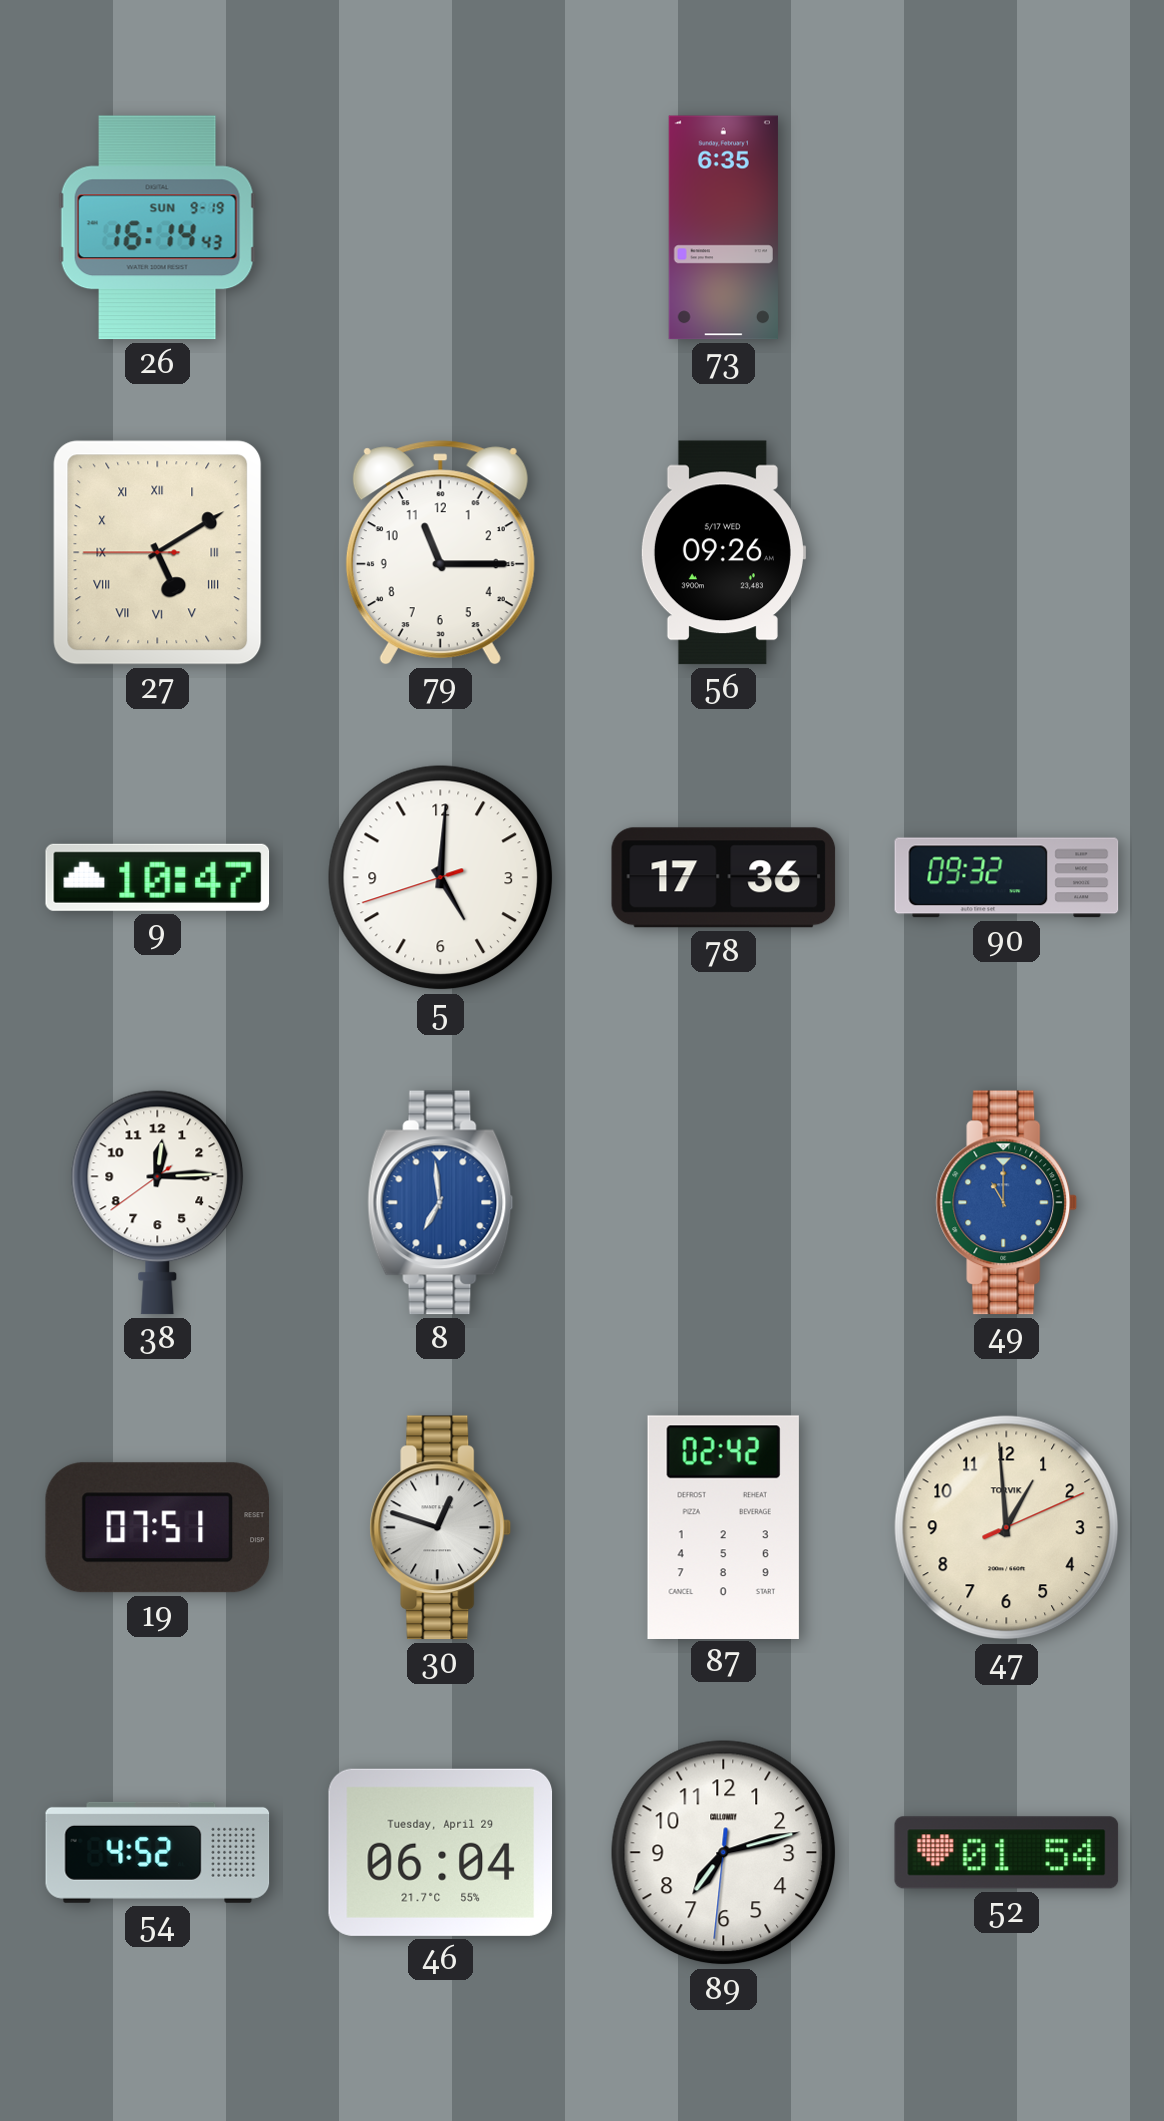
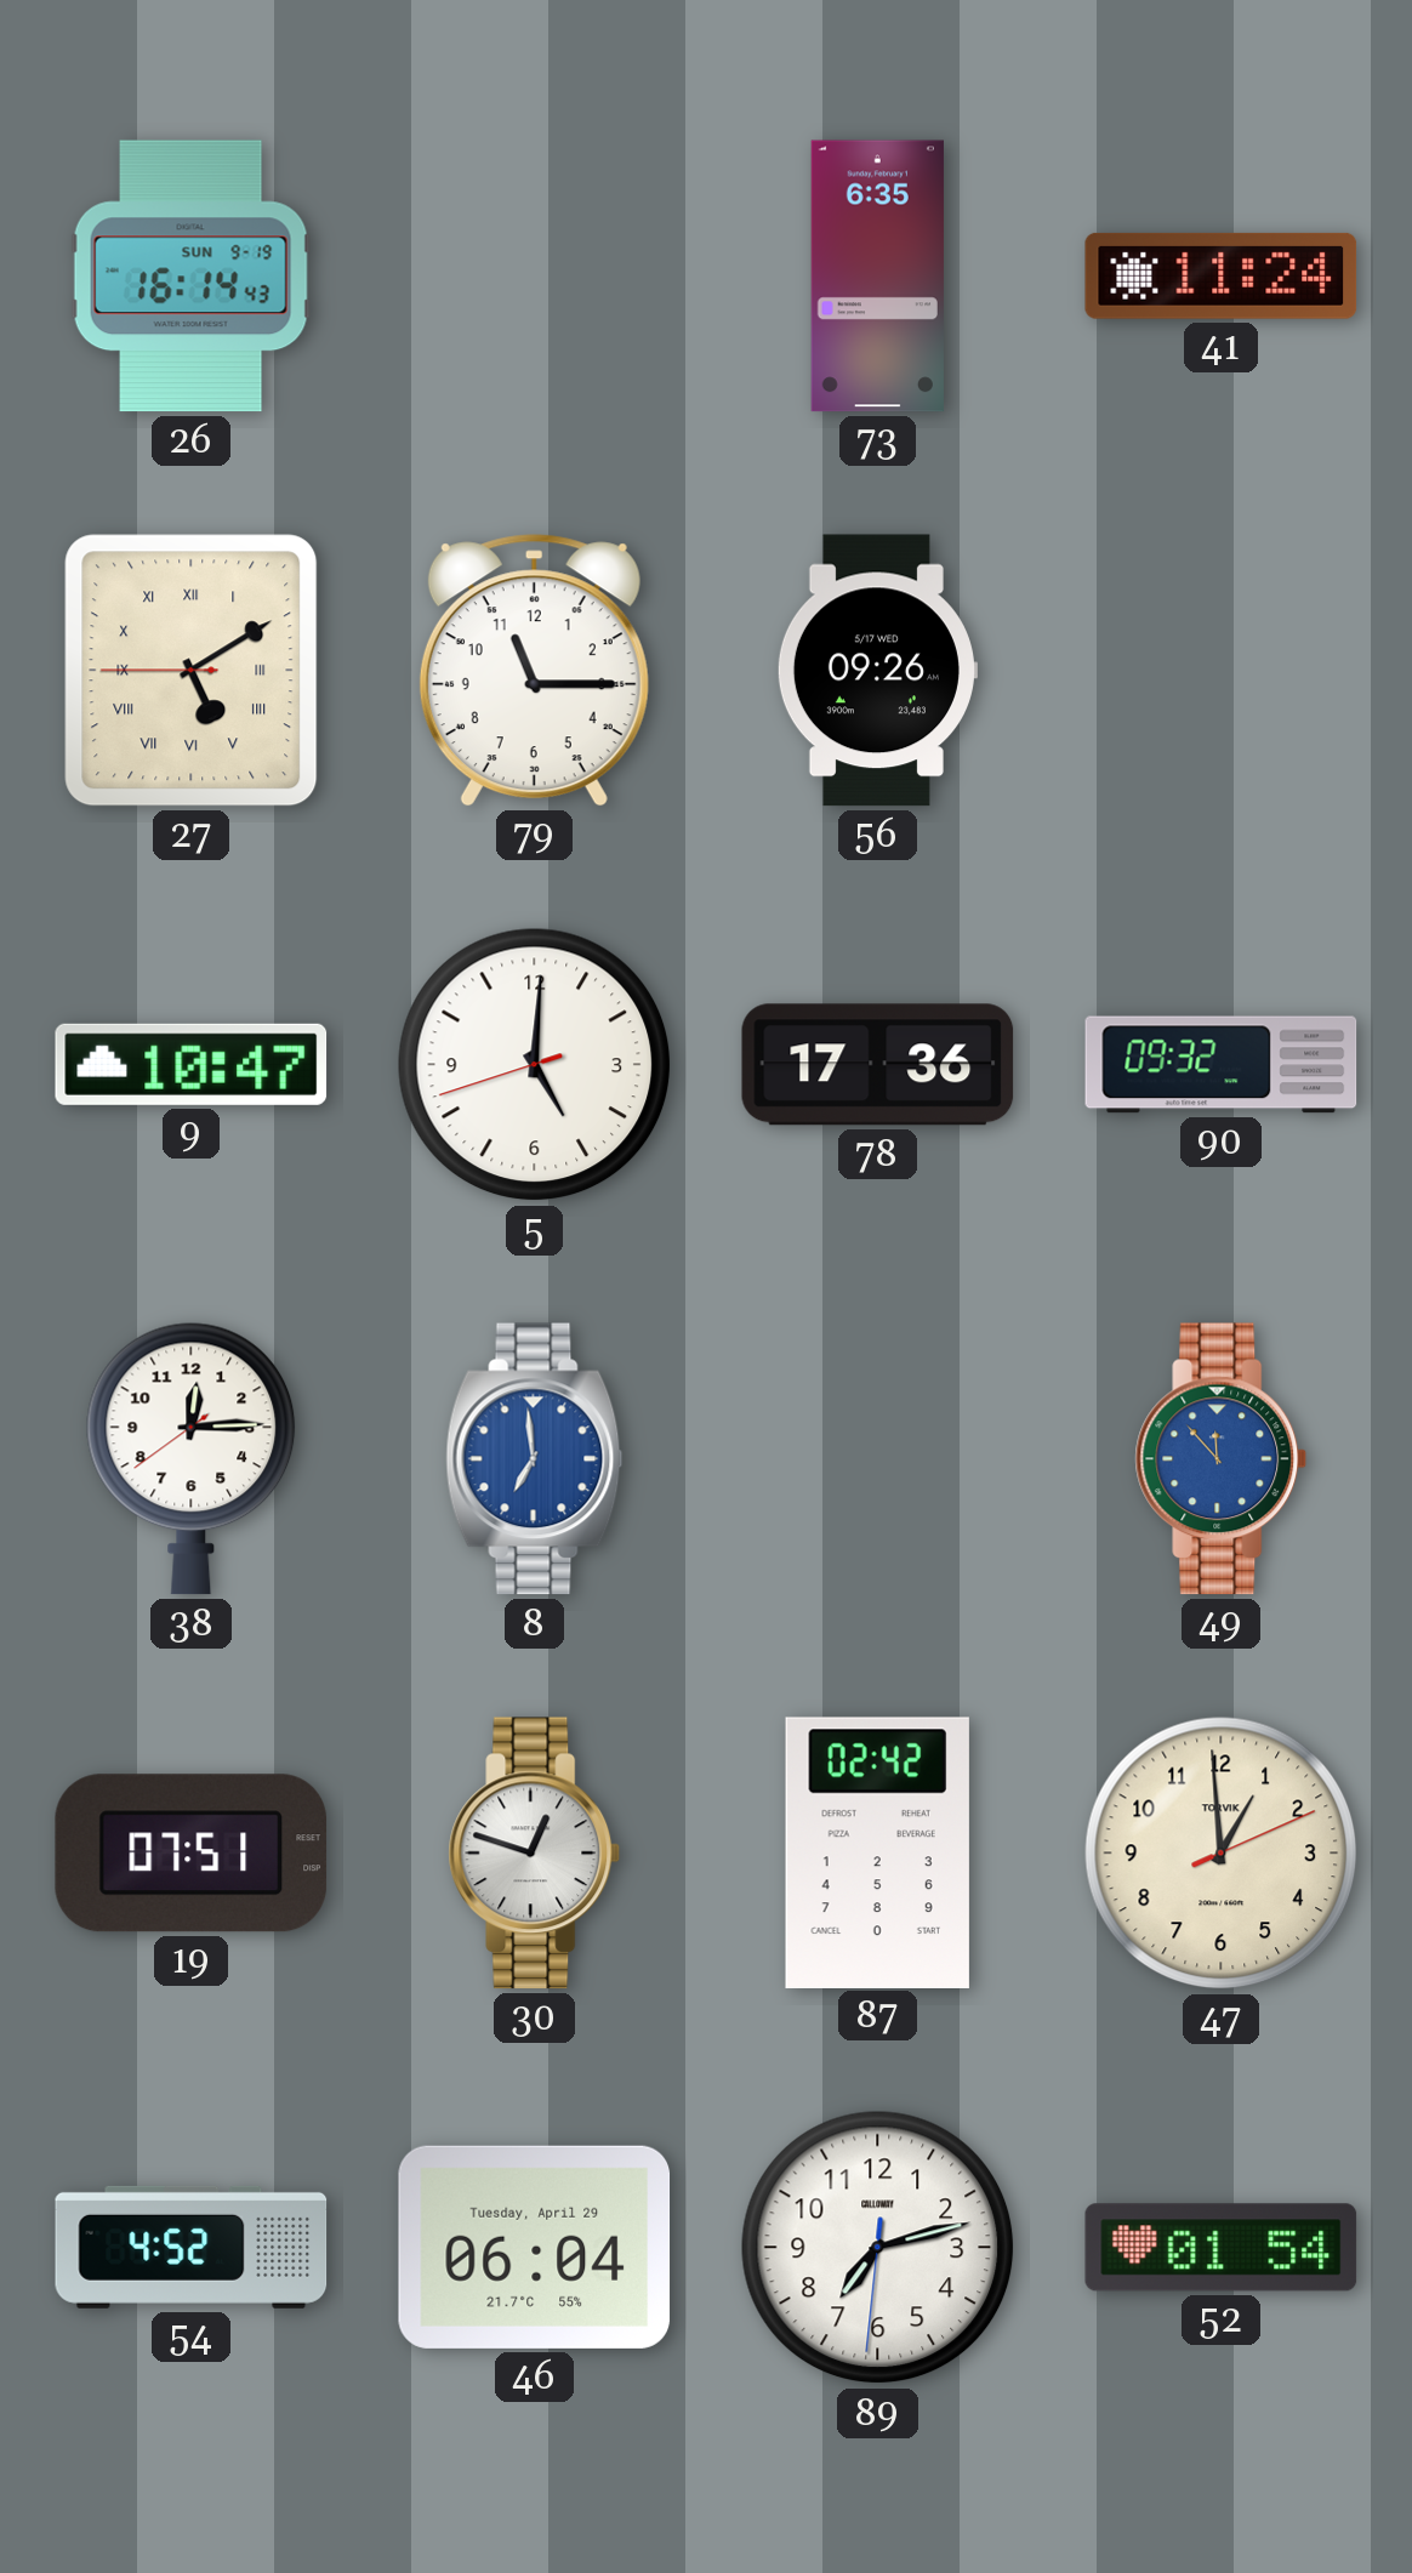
41: none -> 11:24 (1222, 275)
49: 11:00 -> 11:53 (1222, 1459)
